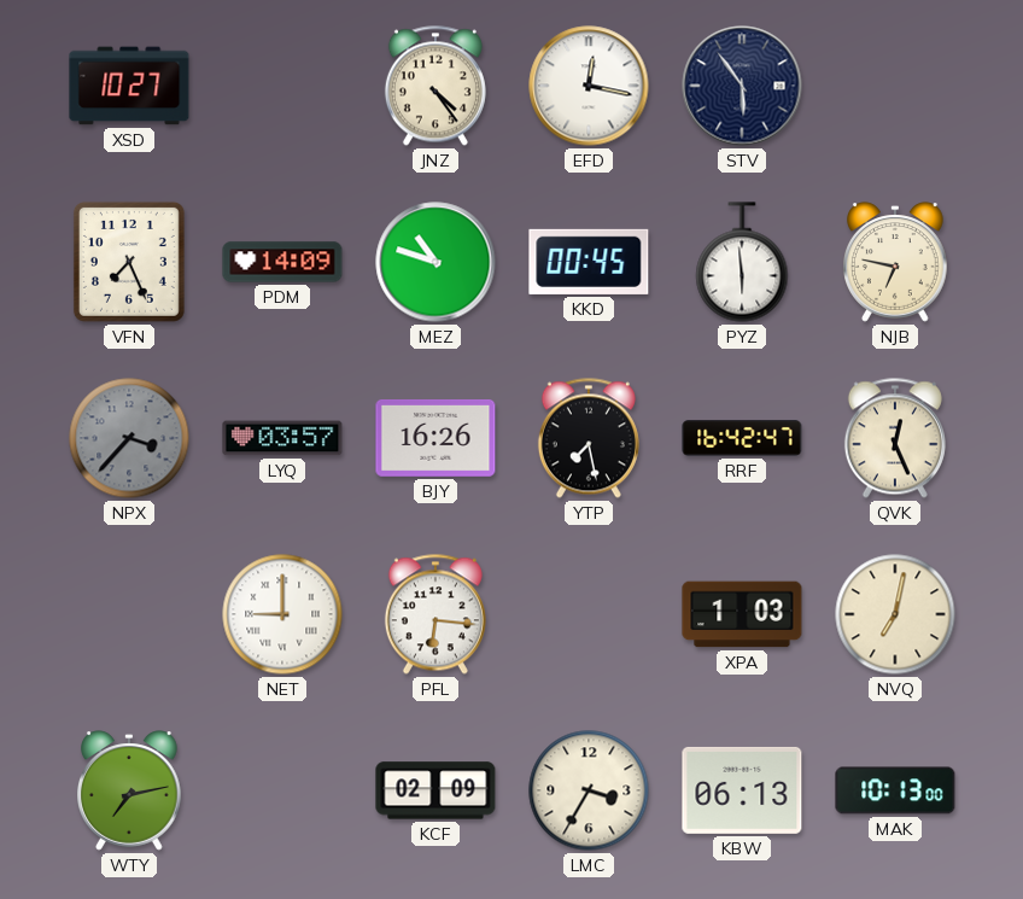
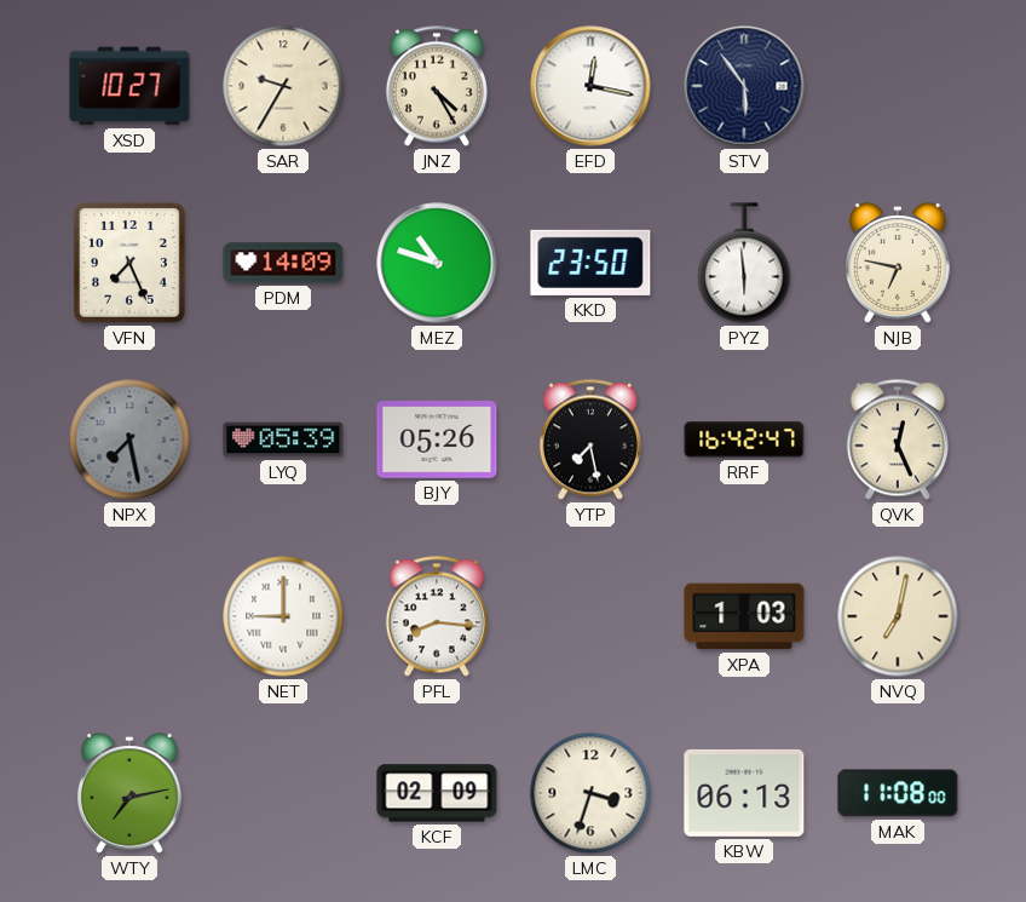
SAR: none -> 9:35 (283, 86)
JNZ: 4:24 -> 4:25 (437, 86)
KKD: 00:45 -> 23:50 (590, 263)
NPX: 3:37 -> 7:28 (129, 439)
LYQ: 03:57 -> 05:39 (283, 439)
BJY: 16:26 -> 05:26 (437, 439)
PFL: 6:16 -> 8:16 (437, 616)
LMC: 3:35 -> 3:33 (590, 793)
MAK: 10:13 -> 11:08 (898, 793)
